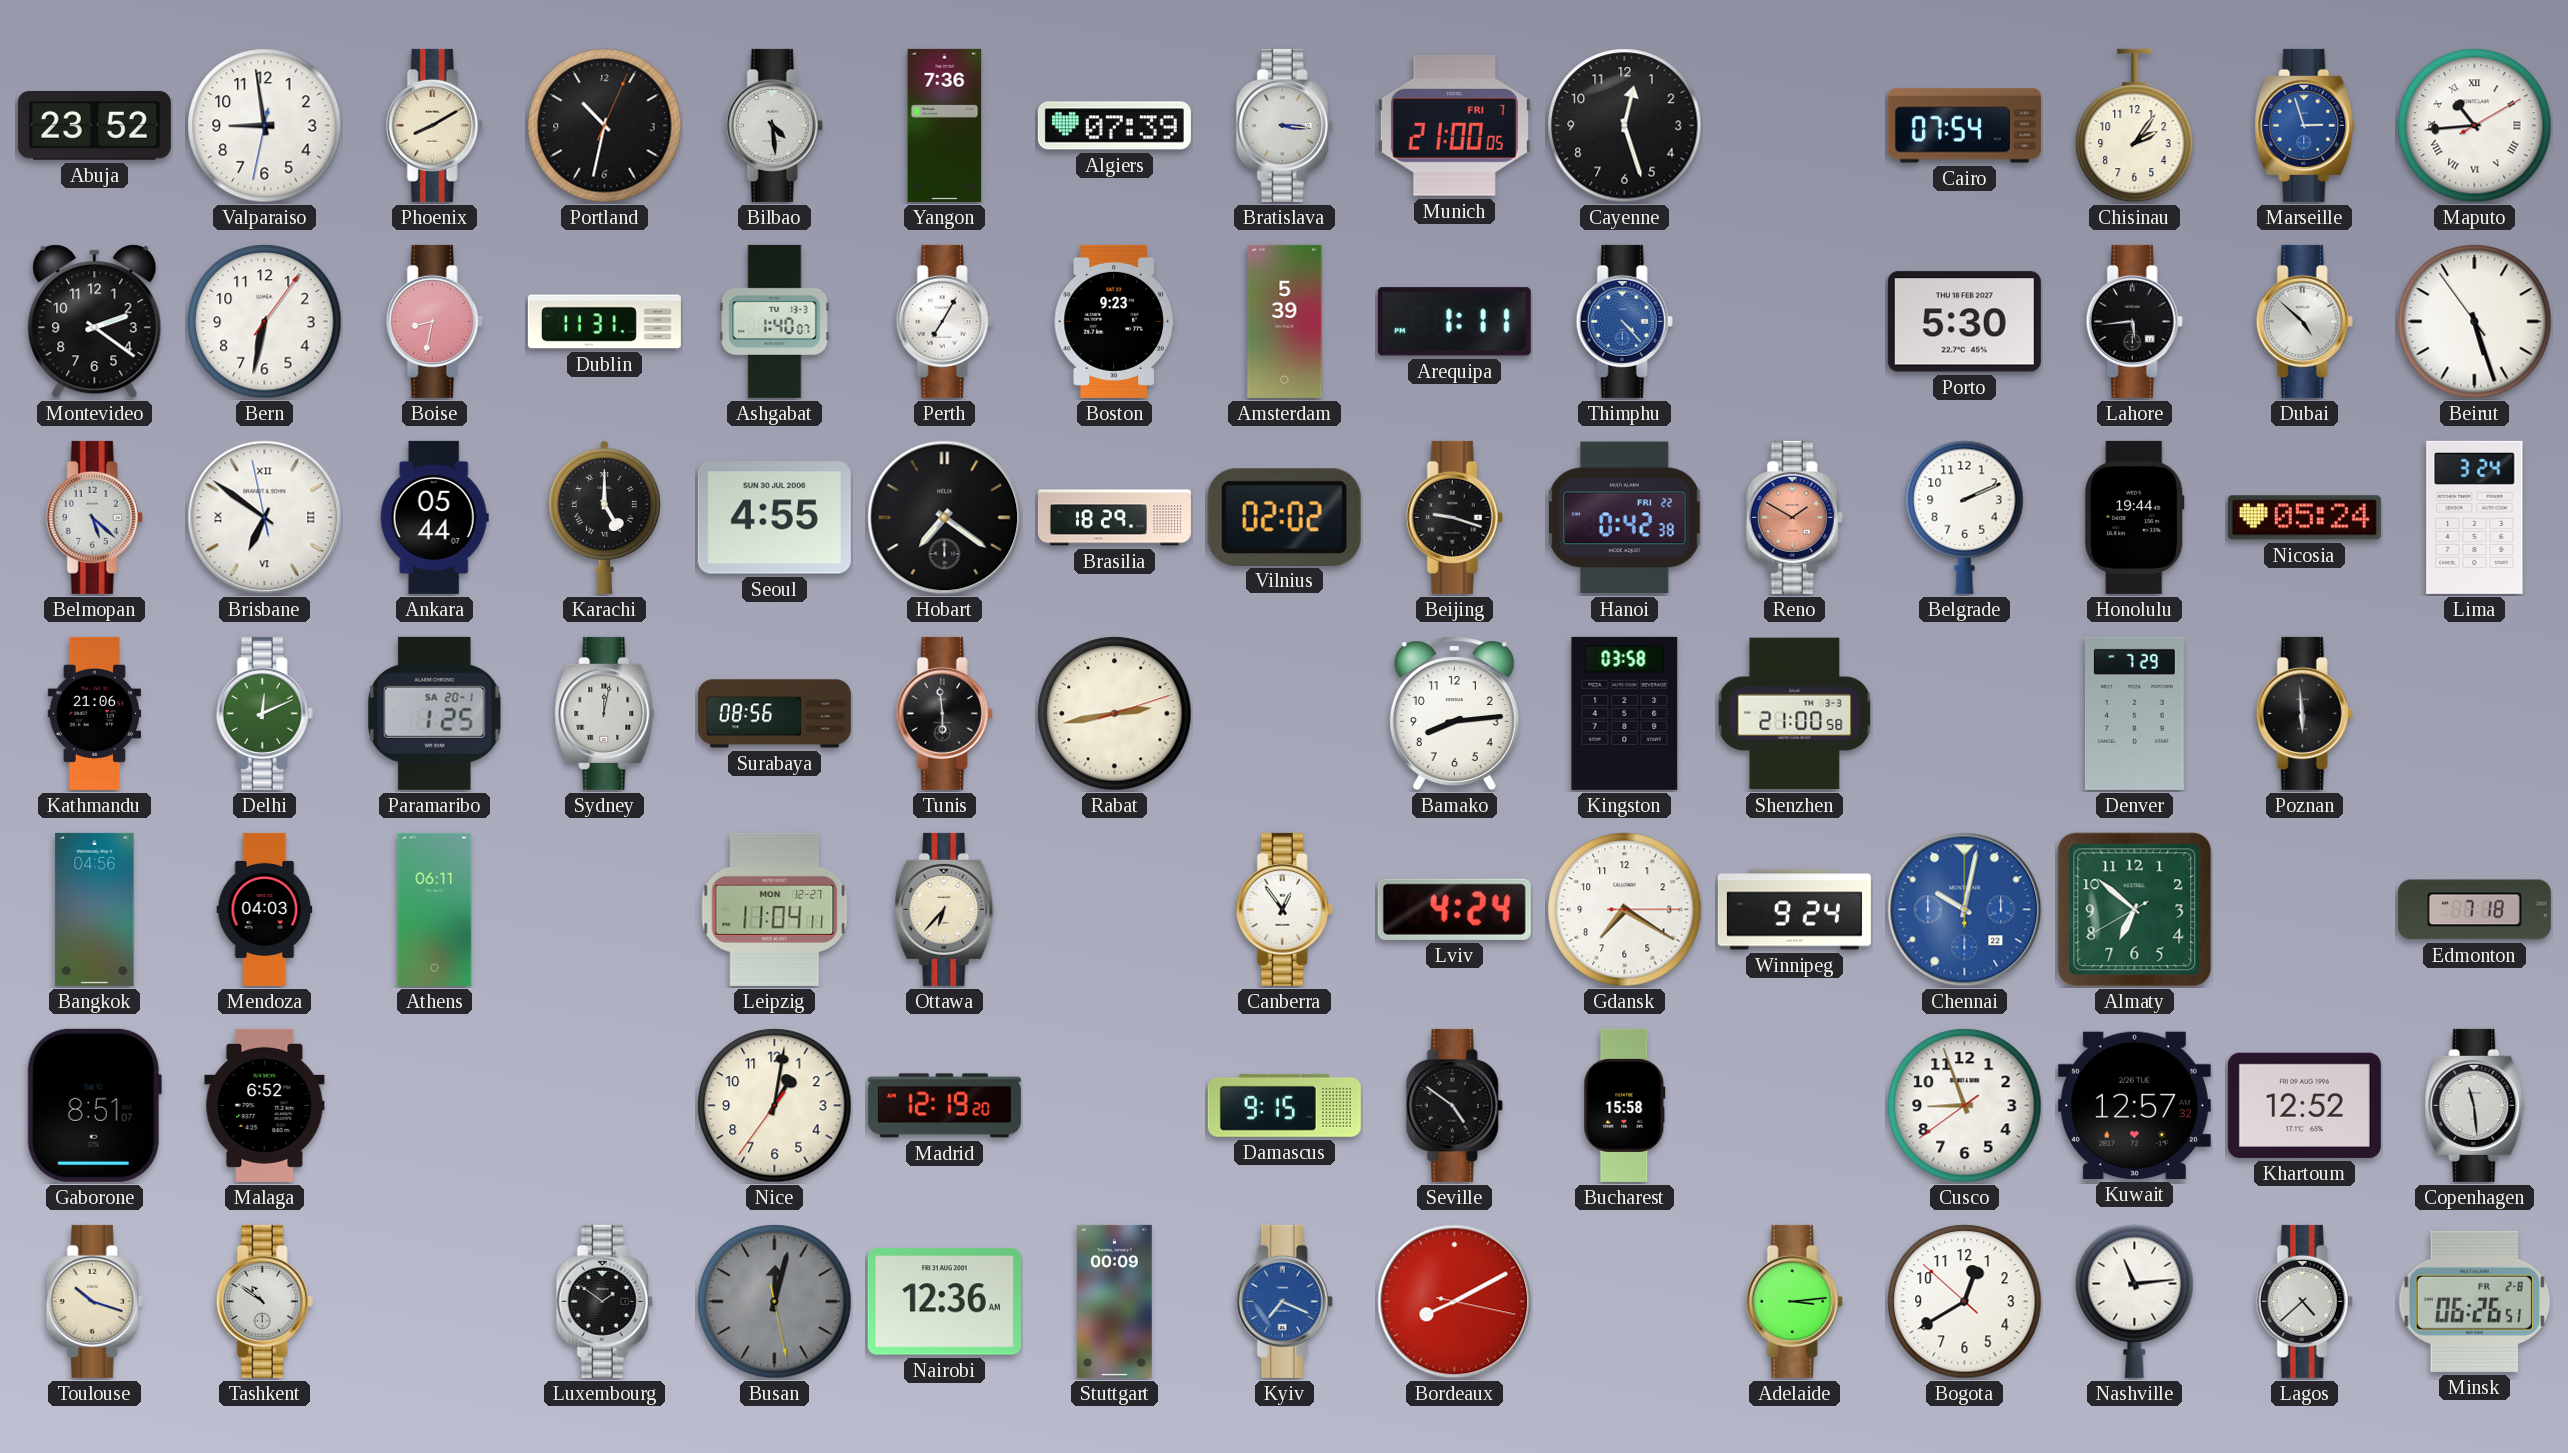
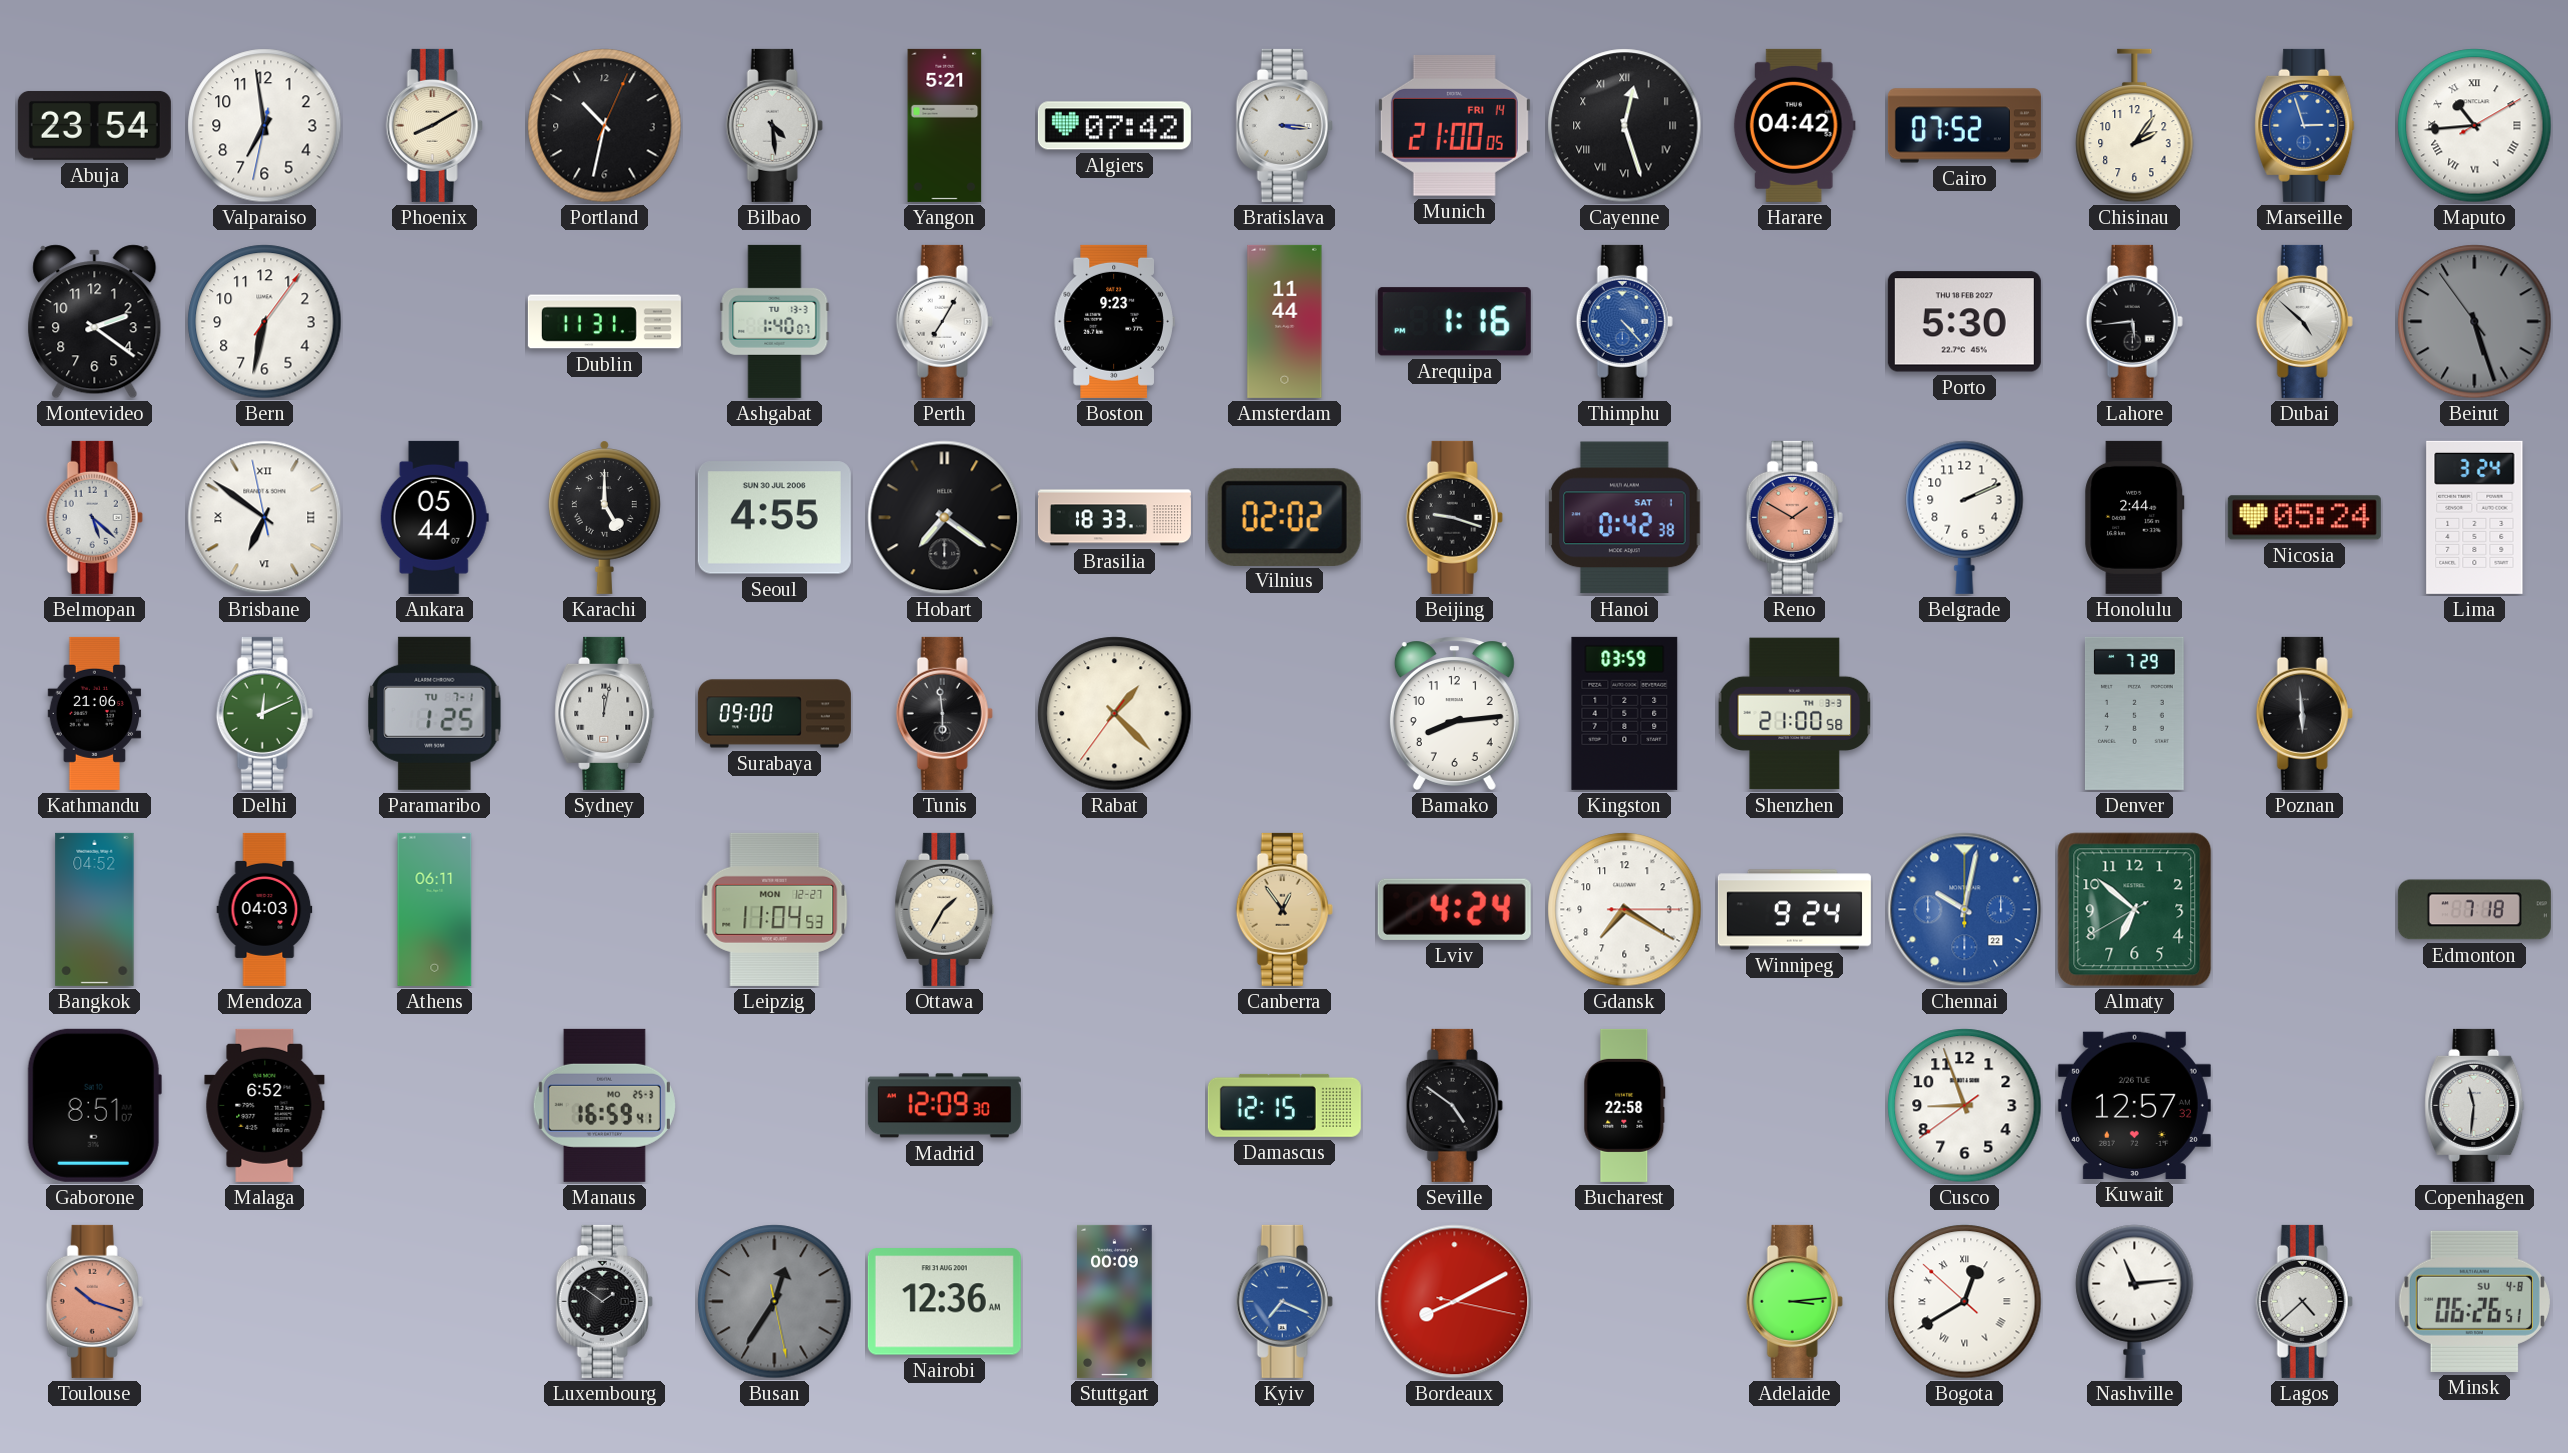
Abuja: 23:52 -> 23:54 (94, 125)
Valparaiso: 8:58 -> 6:58 (265, 126)
Yangon: 7:36 -> 5:21 (945, 125)
Algiers: 07:39 -> 07:42 (1114, 126)
Munich date: FRI 7 -> FRI 14 (1454, 125)
Cayenne numerals: Arabic -> Roman (1625, 126)
Harare: none -> 04:42 (1794, 125)
Cairo: 07:54 -> 07:52 (1964, 126)
Boise: 8:32 -> none (434, 321)
Amsterdam: 5:39 -> 11:44 (1285, 321)
Arequipa: 1:11 -> 1:16 (1454, 322)
Beirut dial: white -> grey (2475, 322)
Brasilia: 18:29 -> 18:33 (1114, 518)
Hanoi date: FRI 22 -> SAT 1 (1625, 518)
Honolulu: 19:44 -> 2:44 (2135, 517)
Paramaribo date: SA 20-1 -> TU 7-1 (435, 713)
Surabaya: 08:56 -> 09:00 (774, 714)
Rabat: 2:43 -> 1:22 (1115, 714)
Kingston: 03:58 -> 03:59 (1625, 713)
Bangkok: 04:56 -> 04:52 (95, 909)
Leipzig: 11:04:11 -> 11:04:53 (775, 909)
Ottawa: 6:37 -> 1:35 (945, 909)
Canberra dial: white -> champagne (1284, 909)
Manaus: none -> 16:59 (604, 1105)
Nice: 1:01 -> none (775, 1106)
Madrid: 12:19 -> 12:09 (944, 1106)
Damascus: 9:15 -> 12:15 (1284, 1105)
Bucharest: 15:58 -> 22:58 (1625, 1105)
Khartoum: 12:52 -> none (2304, 1105)
Copenhagen: 11:29 -> 11:31 (2475, 1105)
Toulouse dial: cream -> salmon (94, 1301)
Tashkent: 10:51 -> none (264, 1301)
Busan: 12:02 -> 12:35 (775, 1302)
Bogota numerals: Arabic -> Roman (1965, 1302)
Minsk date: FR 2-8 -> SU 4-8 (2474, 1301)
